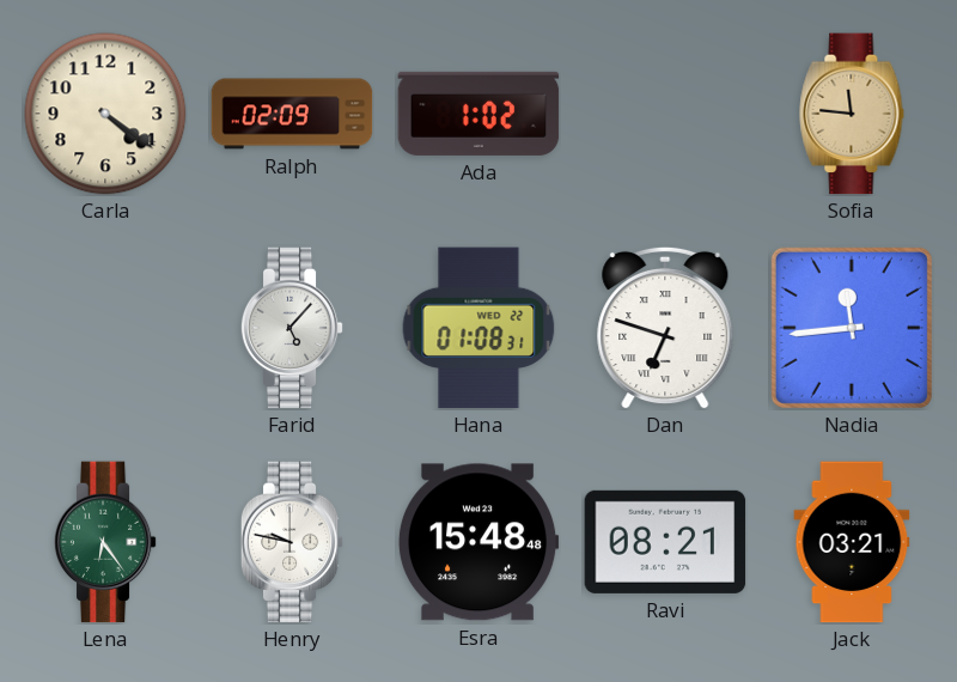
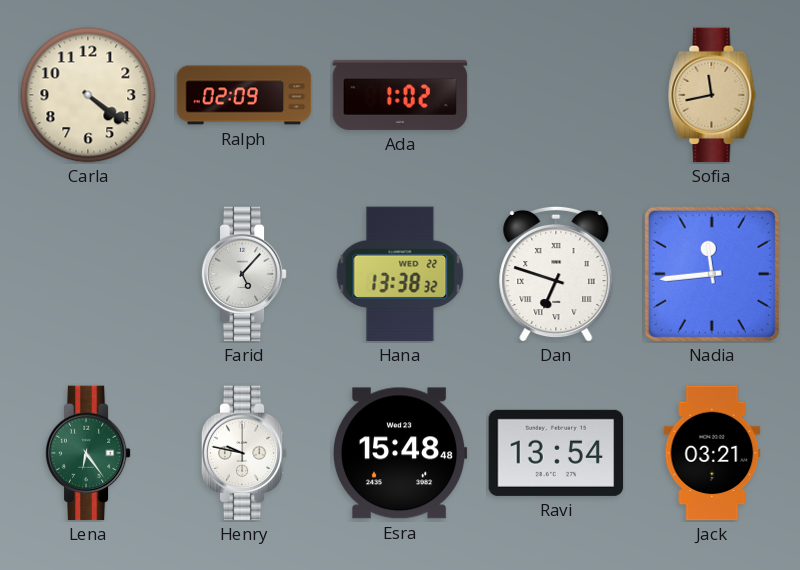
Sofia: 11:46 -> 11:43 (712, 95)
Hana: 01:08 -> 13:38 (400, 274)
Ravi: 08:21 -> 13:54 (556, 453)
